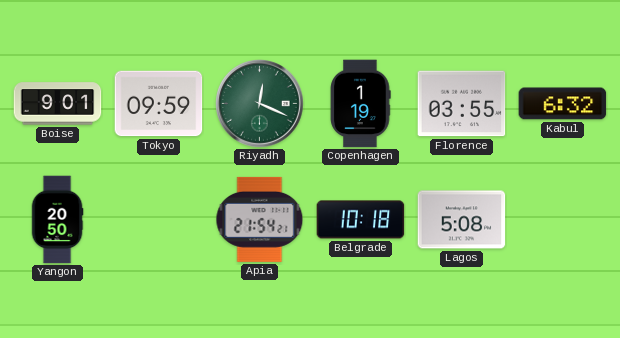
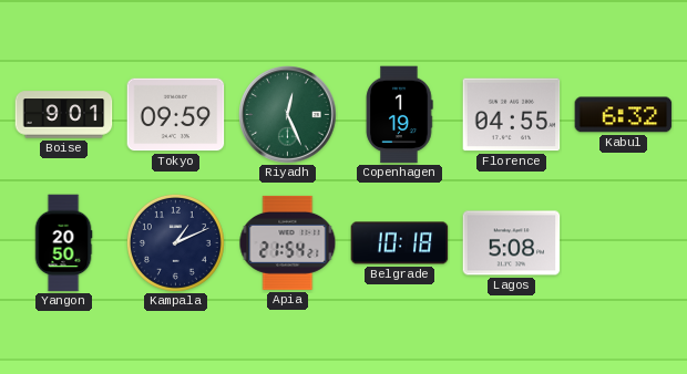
Riyadh: 12:19 -> 12:26 (288, 115)
Florence: 03:55 -> 04:55 (512, 115)
Kampala: none -> 1:11 (175, 242)
